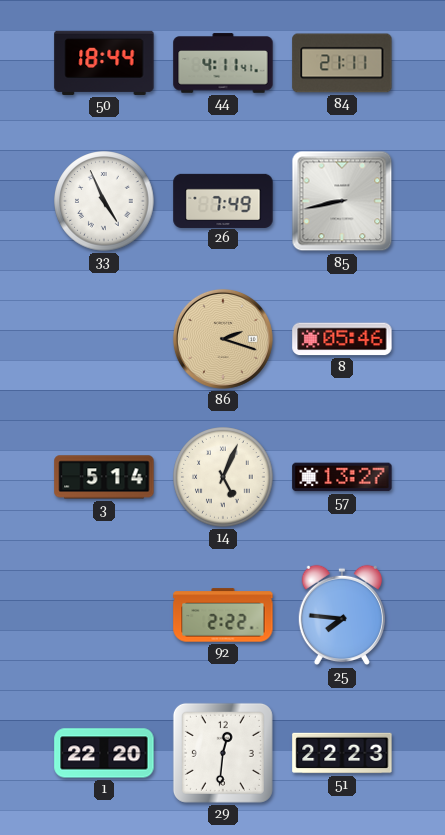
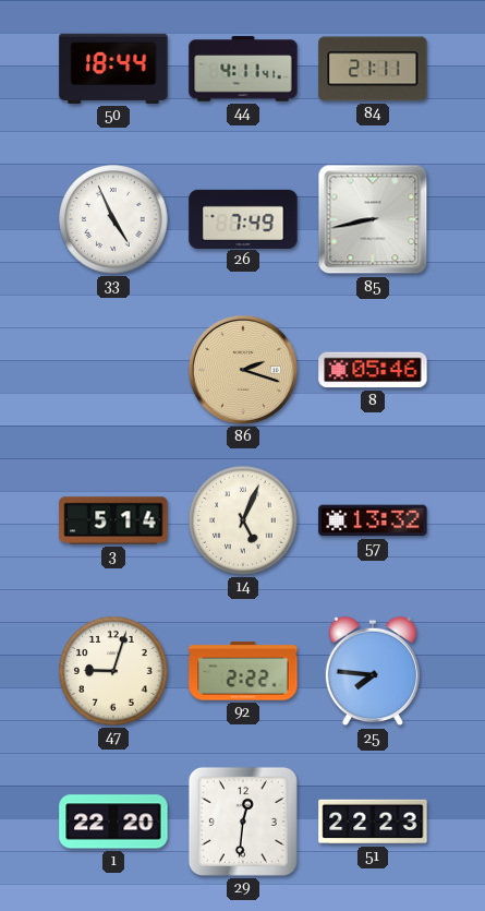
57: 13:27 -> 13:32 (373, 520)
47: none -> 9:03 (113, 671)
